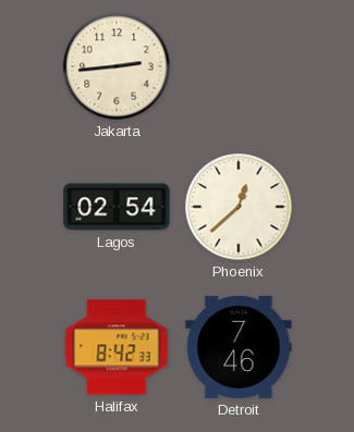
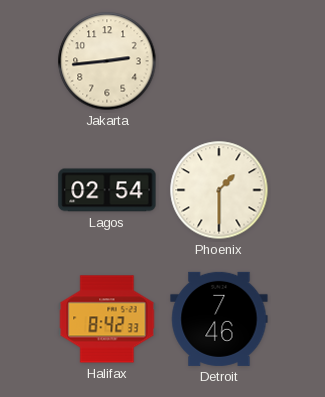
Phoenix: 12:38 -> 1:30 (219, 190)
